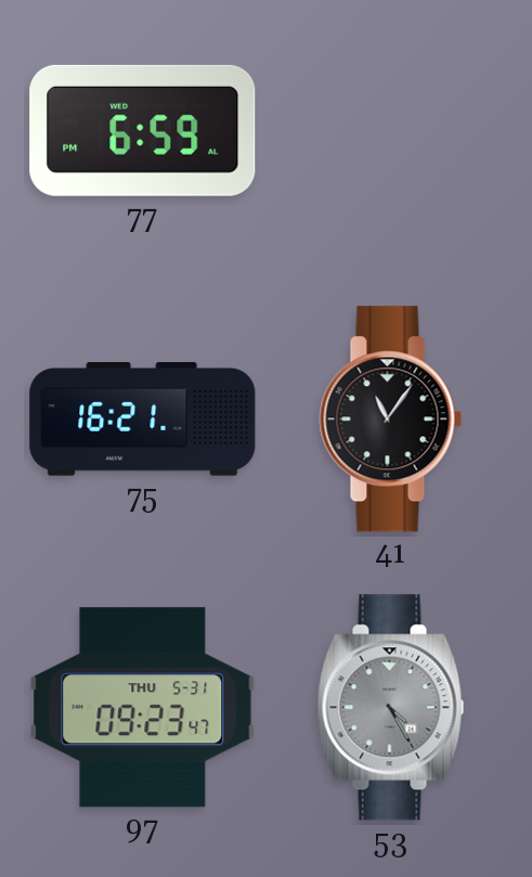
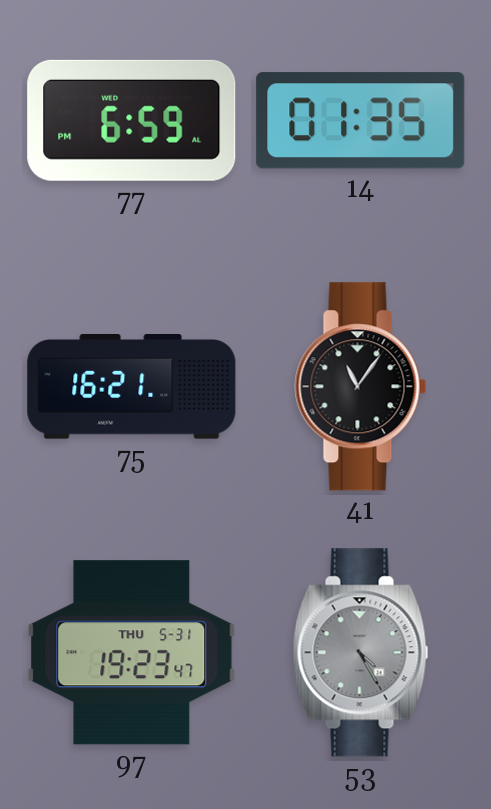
14: none -> 01:35 (361, 121)
97: 09:23 -> 19:23 (132, 653)
